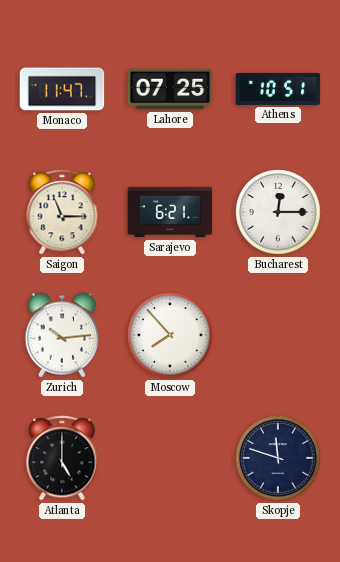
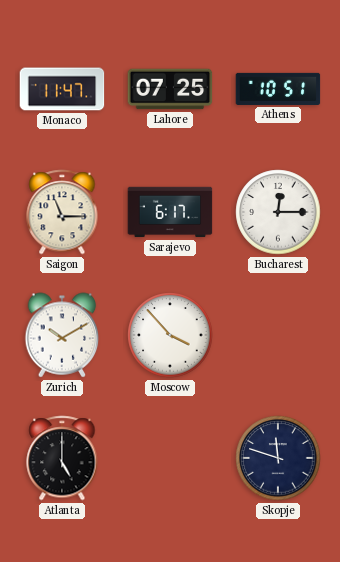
Sarajevo: 6:21 -> 6:17 (170, 212)
Zurich: 10:14 -> 10:10 (62, 335)
Moscow: 7:53 -> 3:53 (170, 335)
